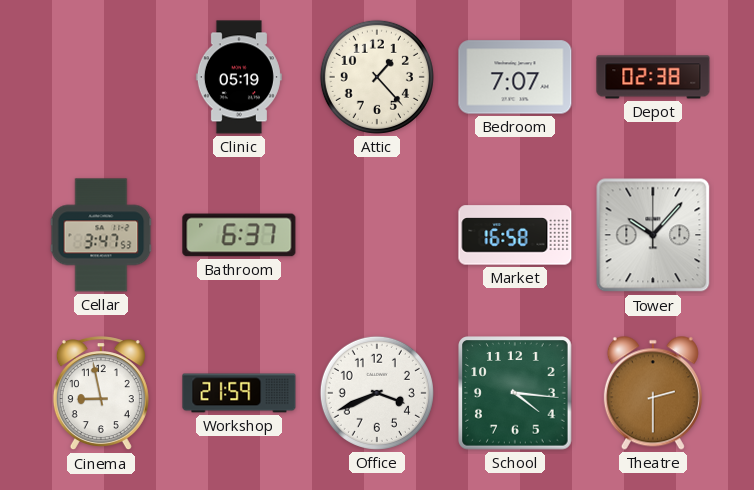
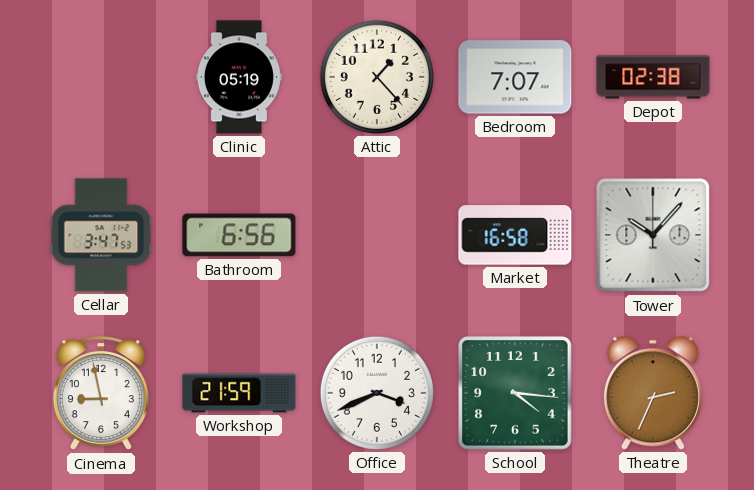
Bathroom: 6:37 -> 6:56 (239, 235)
Theatre: 2:30 -> 2:34 (653, 393)
